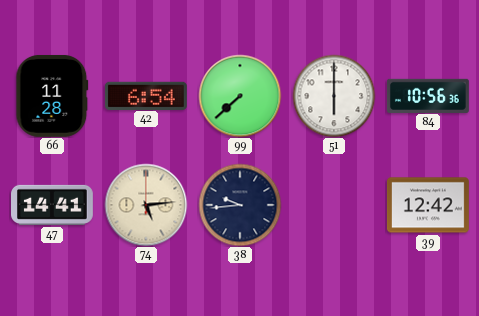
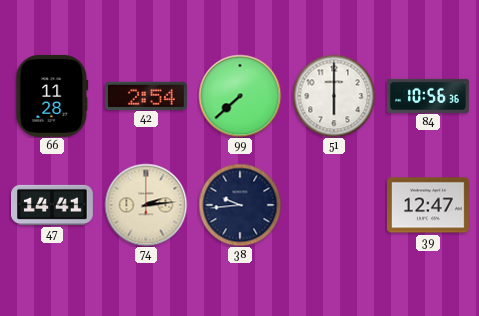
42: 6:54 -> 2:54 (146, 95)
74: 5:14 -> 2:14 (146, 205)
39: 12:42 -> 12:47 (428, 205)
